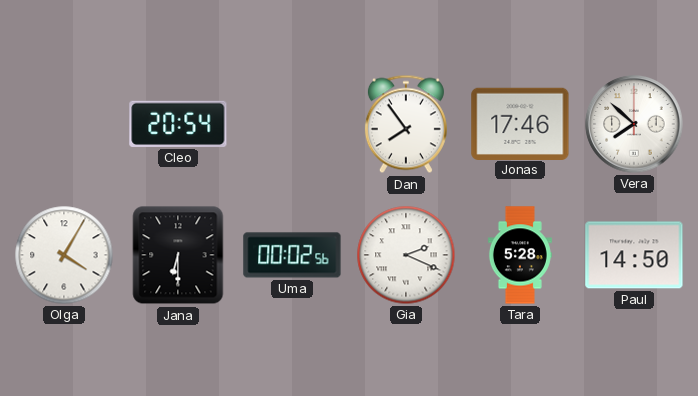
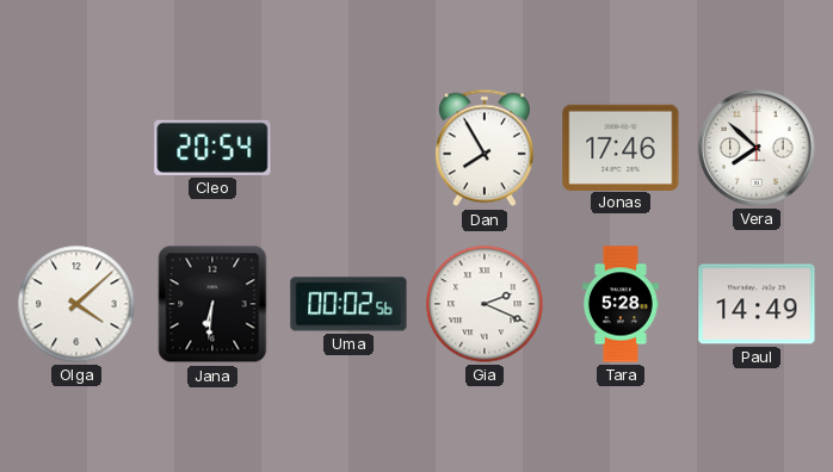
Dan: 7:54 -> 7:55 (485, 148)
Olga: 4:05 -> 4:08 (76, 304)
Jana: 6:30 -> 6:31 (212, 304)
Paul: 14:50 -> 14:49 (757, 304)
